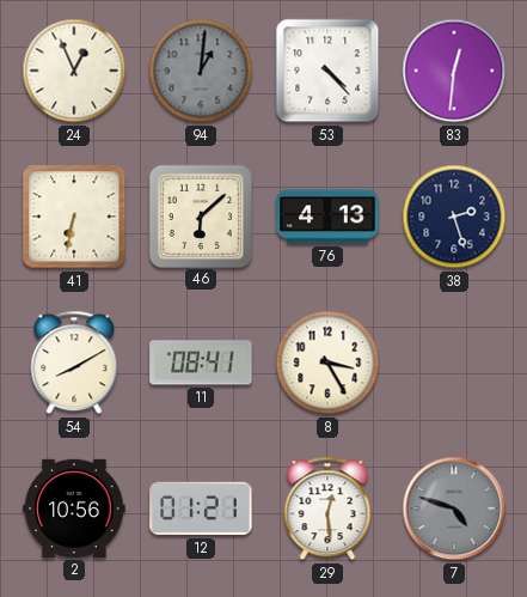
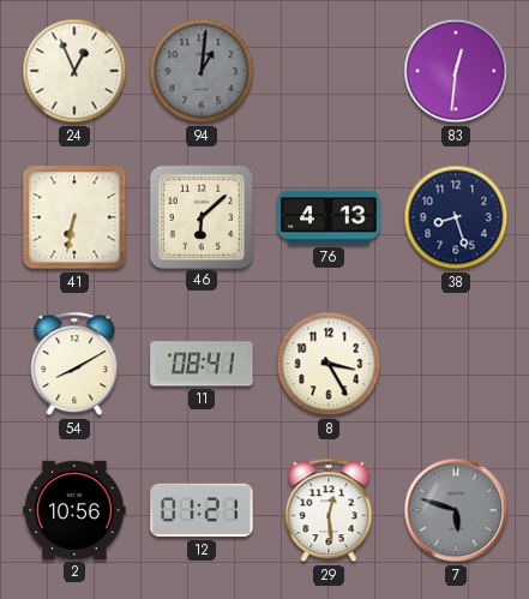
53: 4:23 -> none (327, 71)
38: 2:27 -> 8:27 (456, 217)
7: 4:48 -> 5:48 (456, 510)
